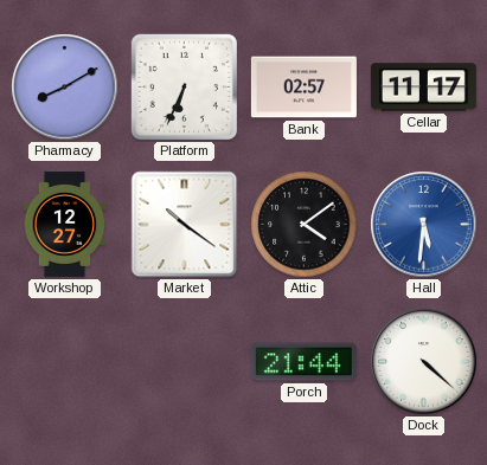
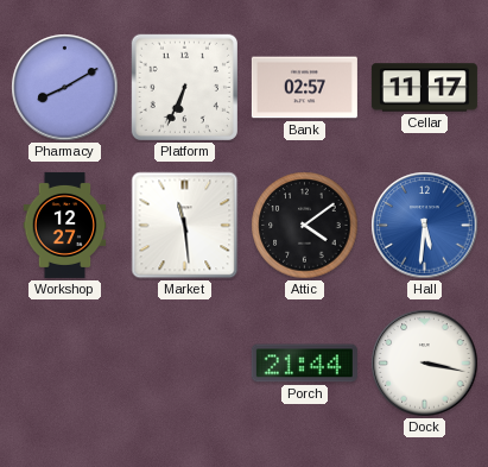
Market: 10:21 -> 11:29 (185, 226)
Dock: 4:22 -> 3:17 (425, 364)
